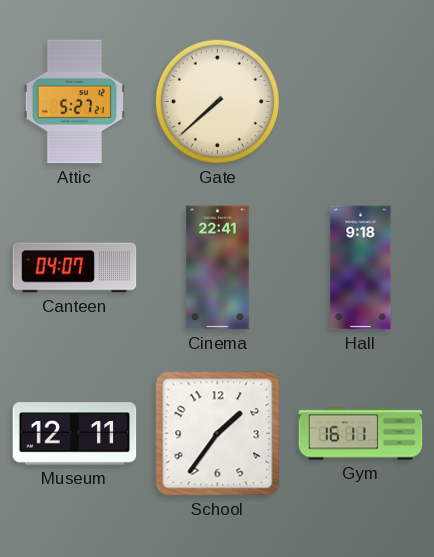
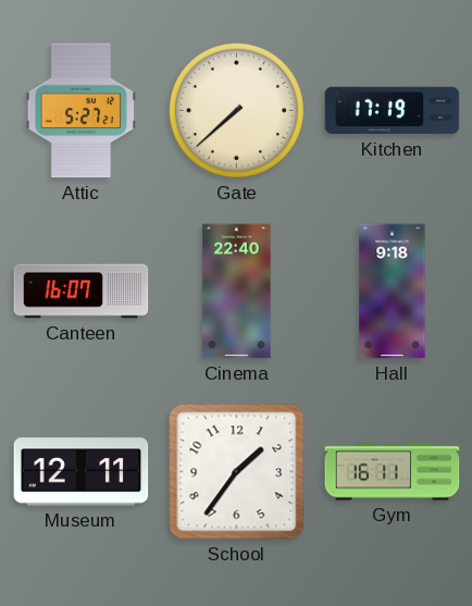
Kitchen: none -> 17:19 (393, 111)
Canteen: 04:07 -> 16:07 (82, 292)
Cinema: 22:41 -> 22:40 (237, 292)
